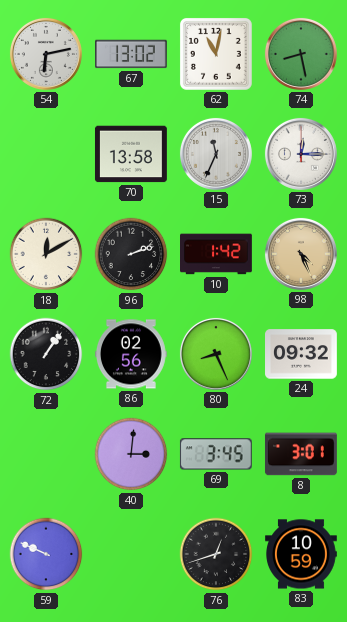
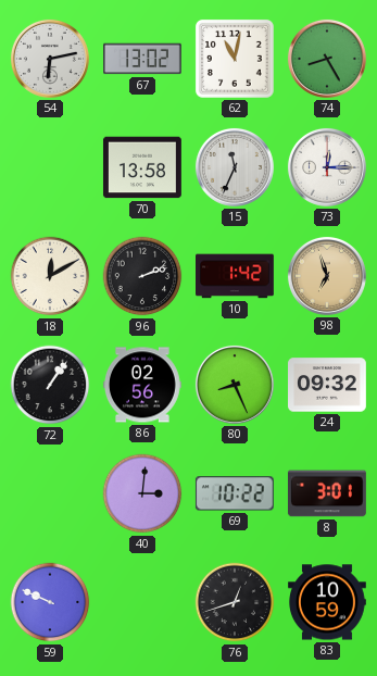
74: 8:28 -> 8:25 (327, 59)
98: 4:26 -> 6:57 (327, 276)
69: 3:45 -> 10:22 (235, 493)
